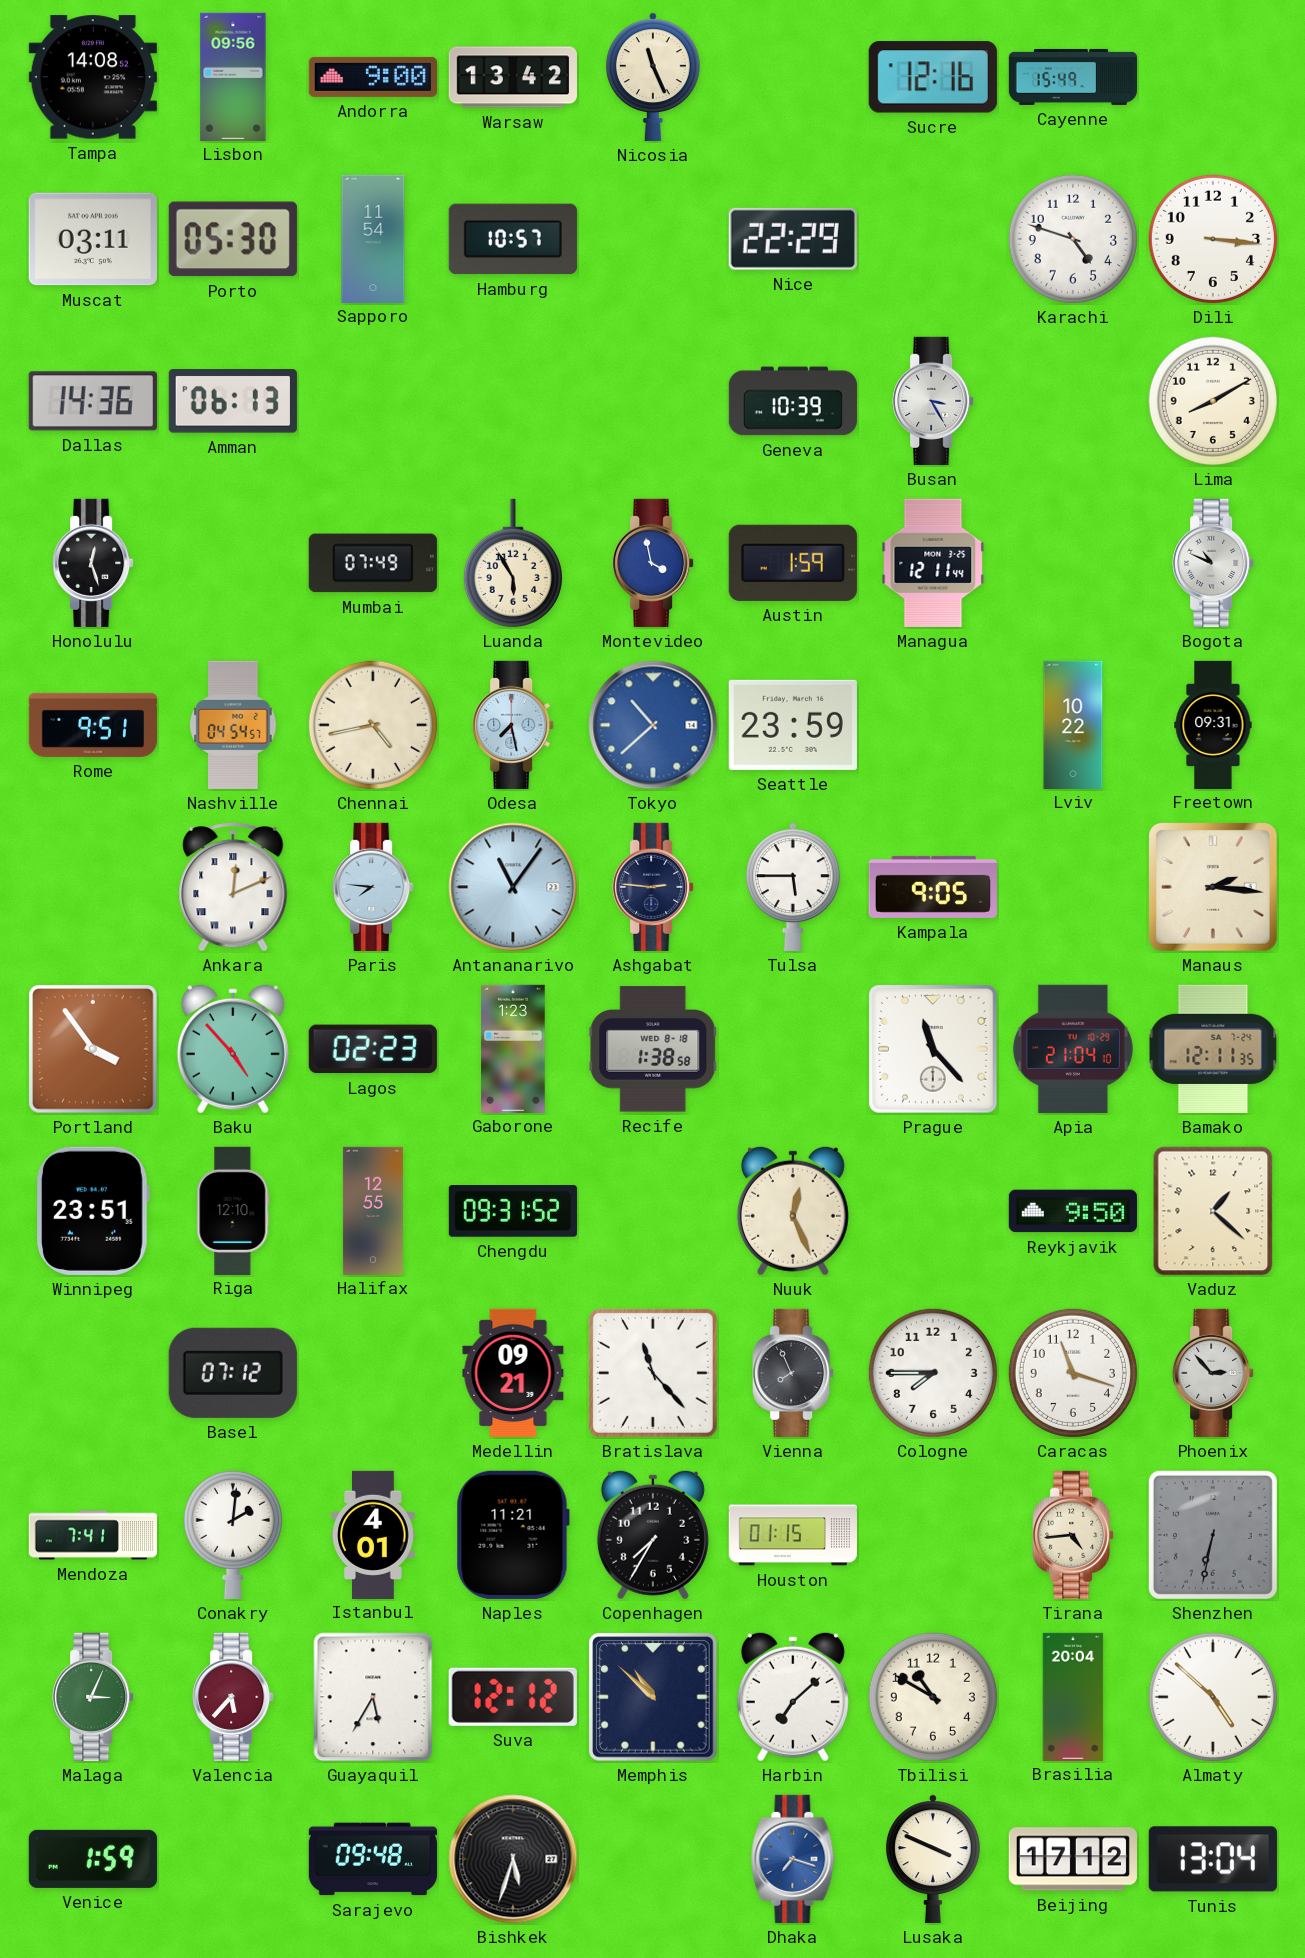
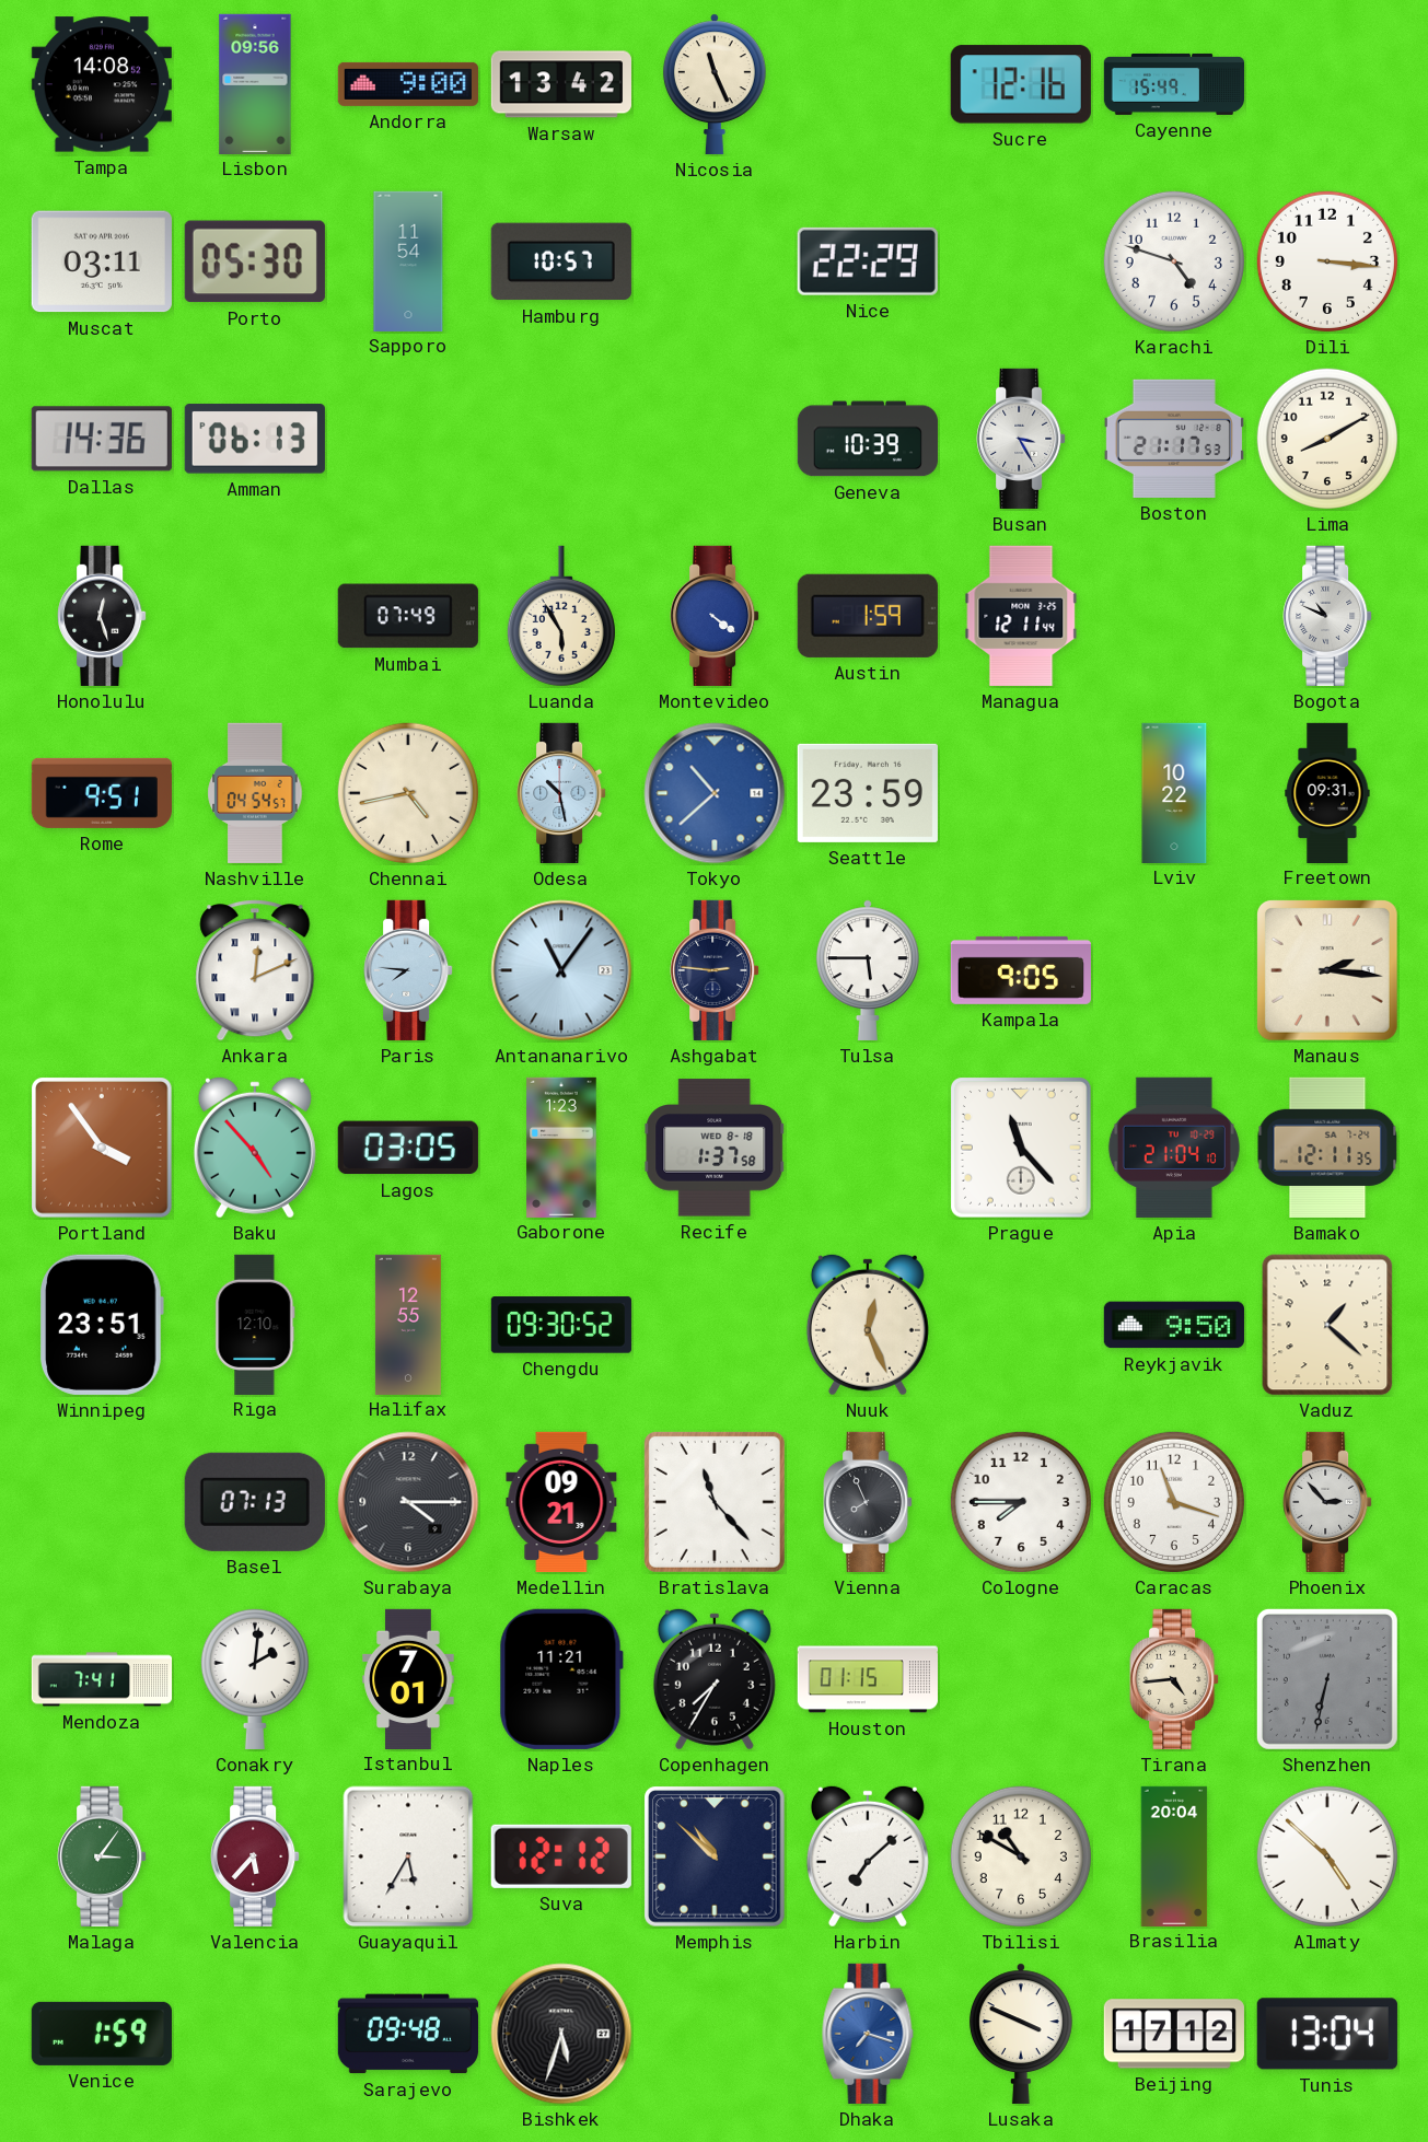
Boston: none -> 21:17 (1174, 439)
Montevideo: 3:58 -> 4:21 (715, 616)
Odesa: 7:28 -> 10:28 (561, 793)
Lagos: 02:23 -> 03:05 (408, 1148)
Recife: 1:38 -> 1:37 (715, 1148)
Chengdu: 09:31 -> 09:30 (561, 1325)
Basel: 07:12 -> 07:13 (255, 1502)
Surabaya: none -> 4:15 (408, 1502)
Istanbul: 4:01 -> 7:01 (408, 1678)
Malaga: 3:04 -> 3:06 (102, 1856)
